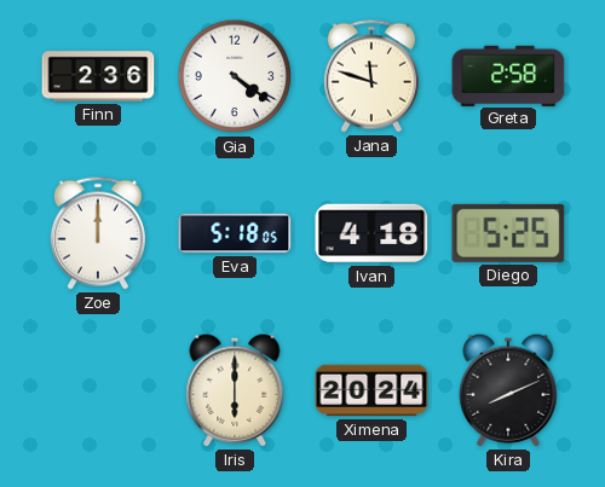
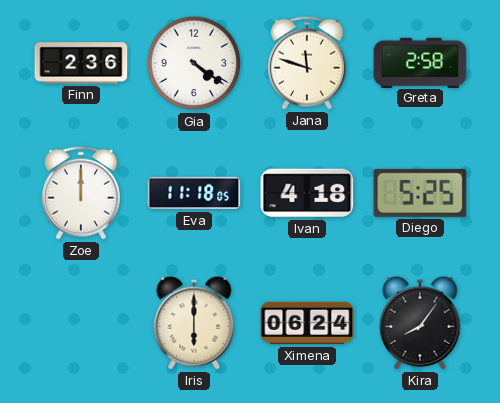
Eva: 5:18 -> 11:18 (194, 193)
Ximena: 20:24 -> 06:24 (307, 323)
Kira: 8:11 -> 8:06 (420, 323)
